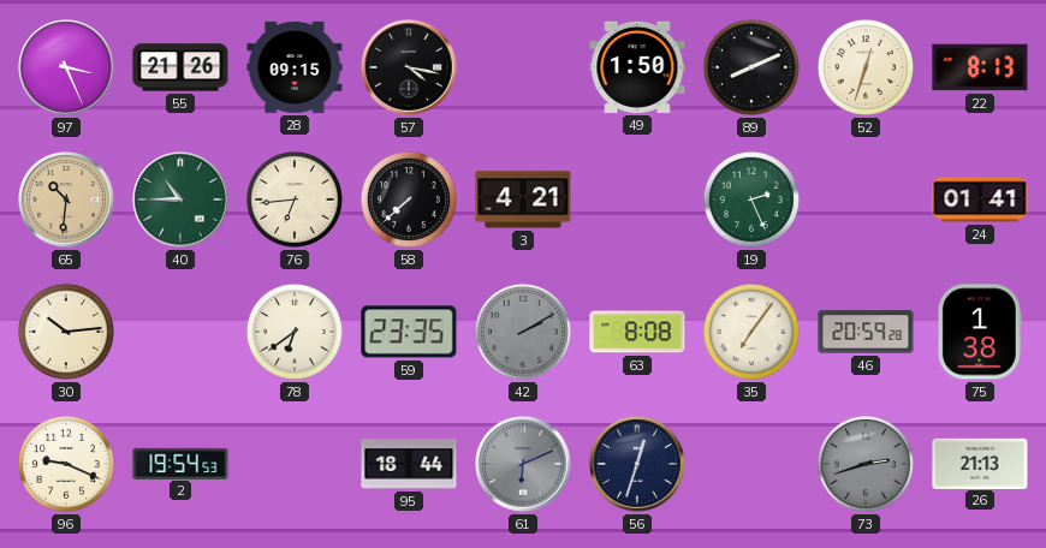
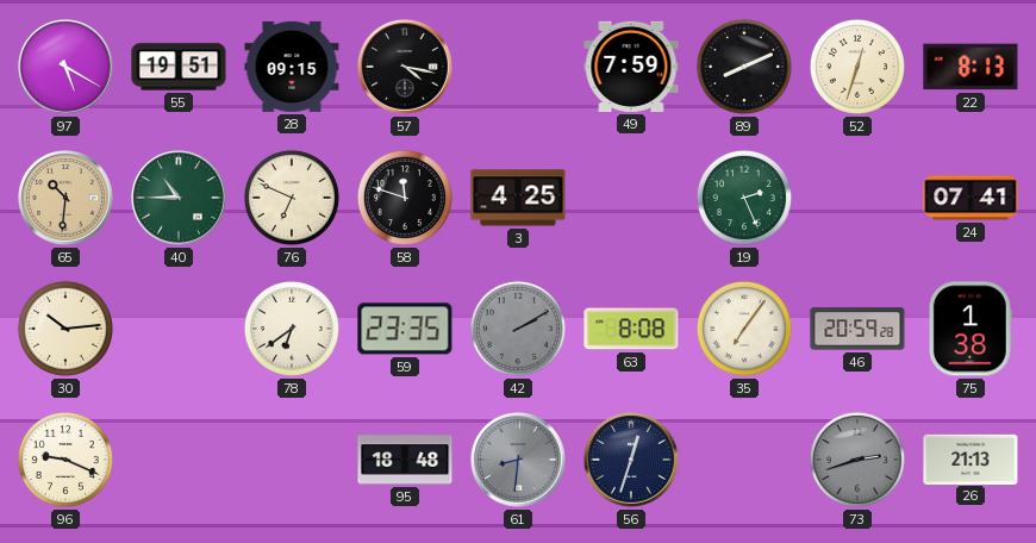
97: 3:26 -> 5:20 (67, 68)
55: 21:26 -> 19:51 (179, 67)
49: 1:50 -> 7:59 (631, 67)
76: 6:44 -> 6:49 (292, 198)
58: 7:38 -> 11:48 (405, 198)
3: 4:21 -> 4:25 (518, 198)
24: 01:41 -> 07:41 (971, 198)
2: 19:54 -> none (180, 463)
95: 18:44 -> 18:48 (405, 460)
61: 6:11 -> 8:31 (519, 461)
